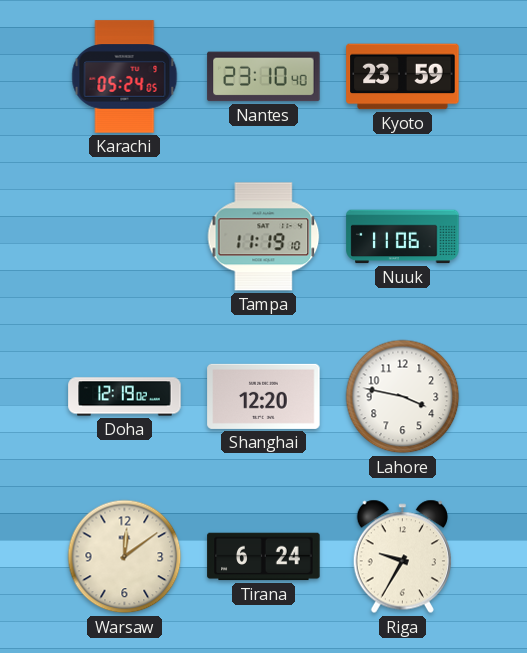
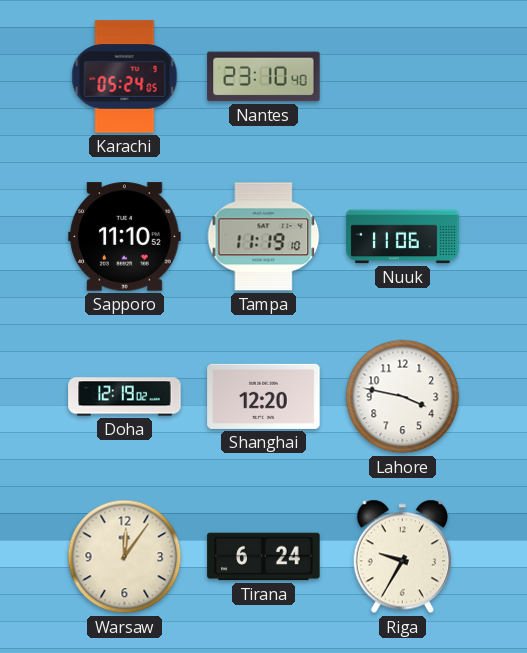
Kyoto: 23:59 -> none (403, 77)
Sapporo: none -> 11:10 (125, 237)
Warsaw: 12:09 -> 12:06 (125, 557)
